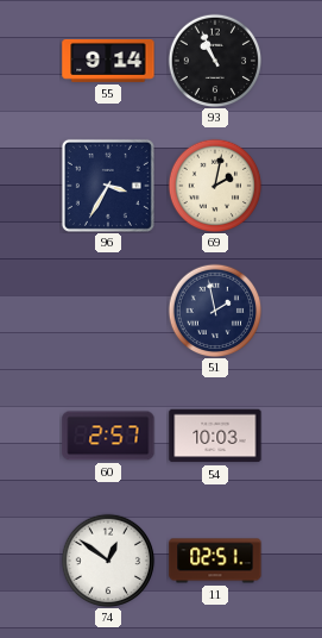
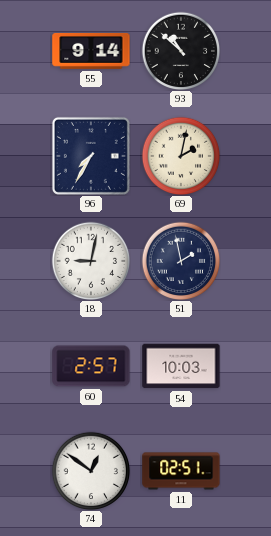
93: 10:56 -> 10:52 (181, 51)
96: 3:35 -> 7:35 (91, 156)
18: none -> 9:02 (91, 261)
